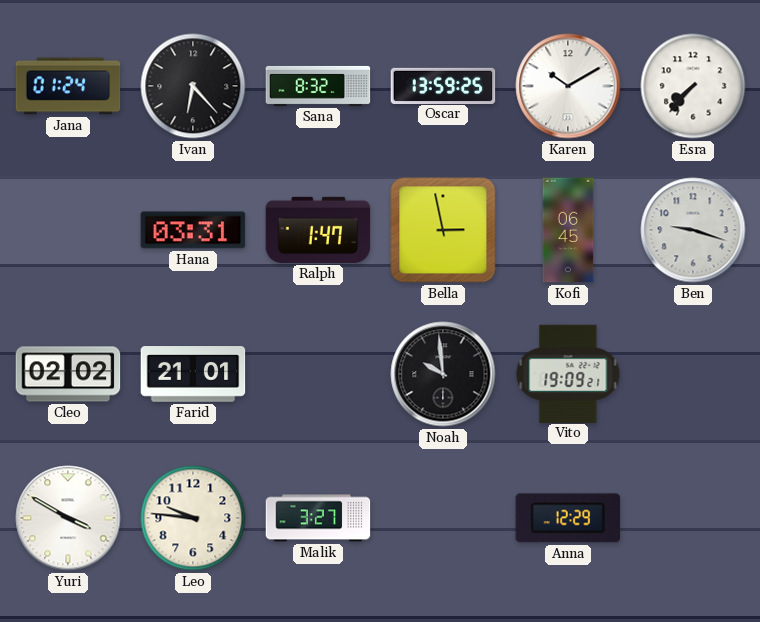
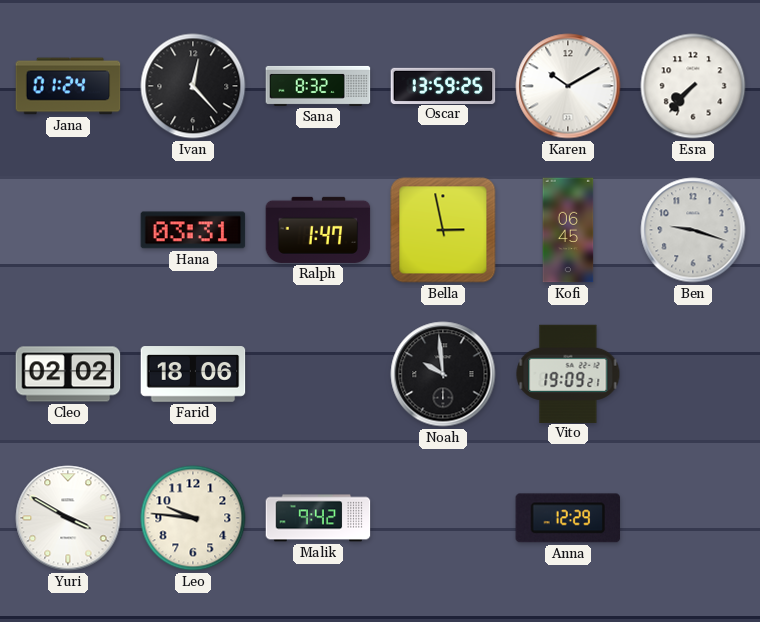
Ivan: 6:23 -> 12:23 (193, 86)
Farid: 21:01 -> 18:06 (193, 374)
Malik: 3:27 -> 9:42 (318, 518)
